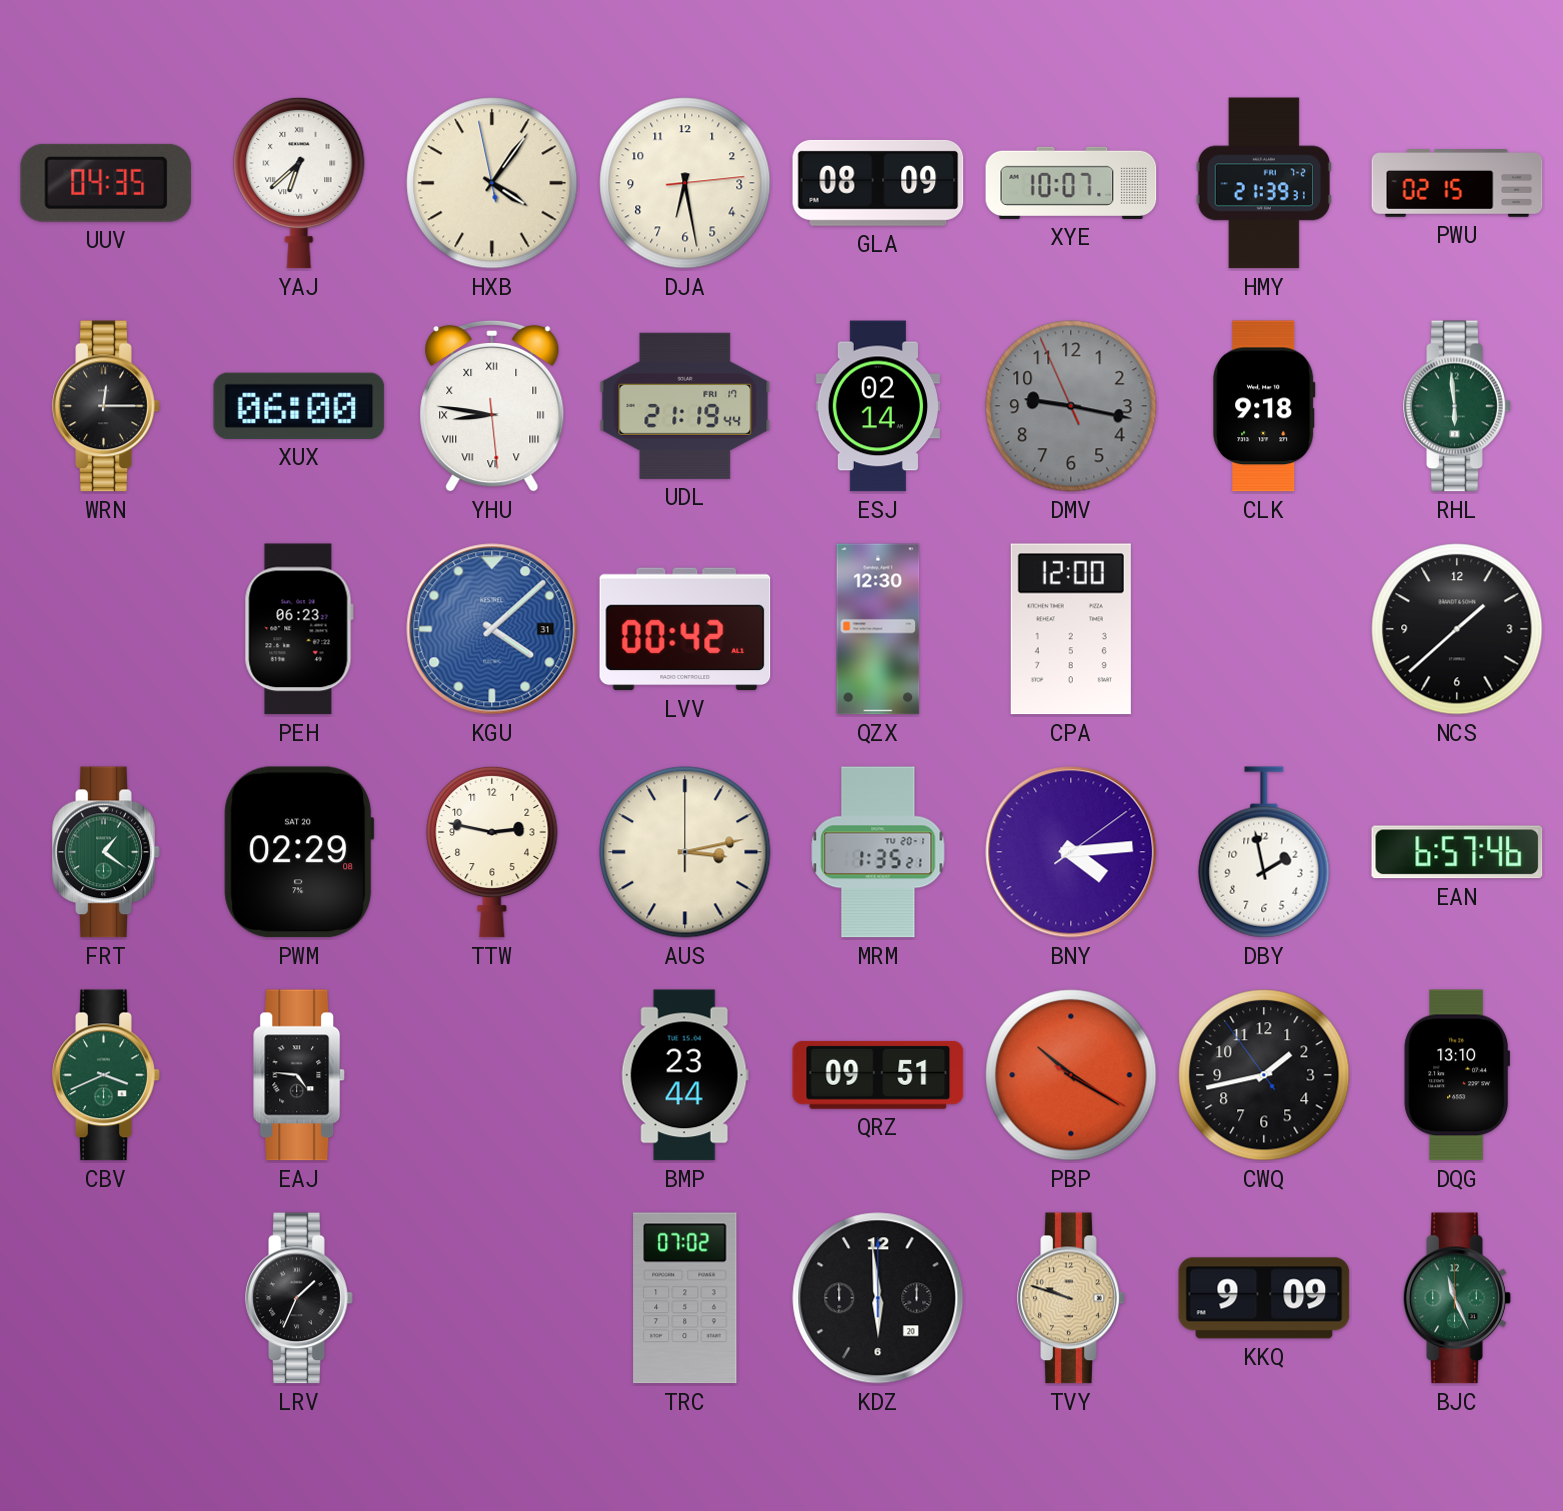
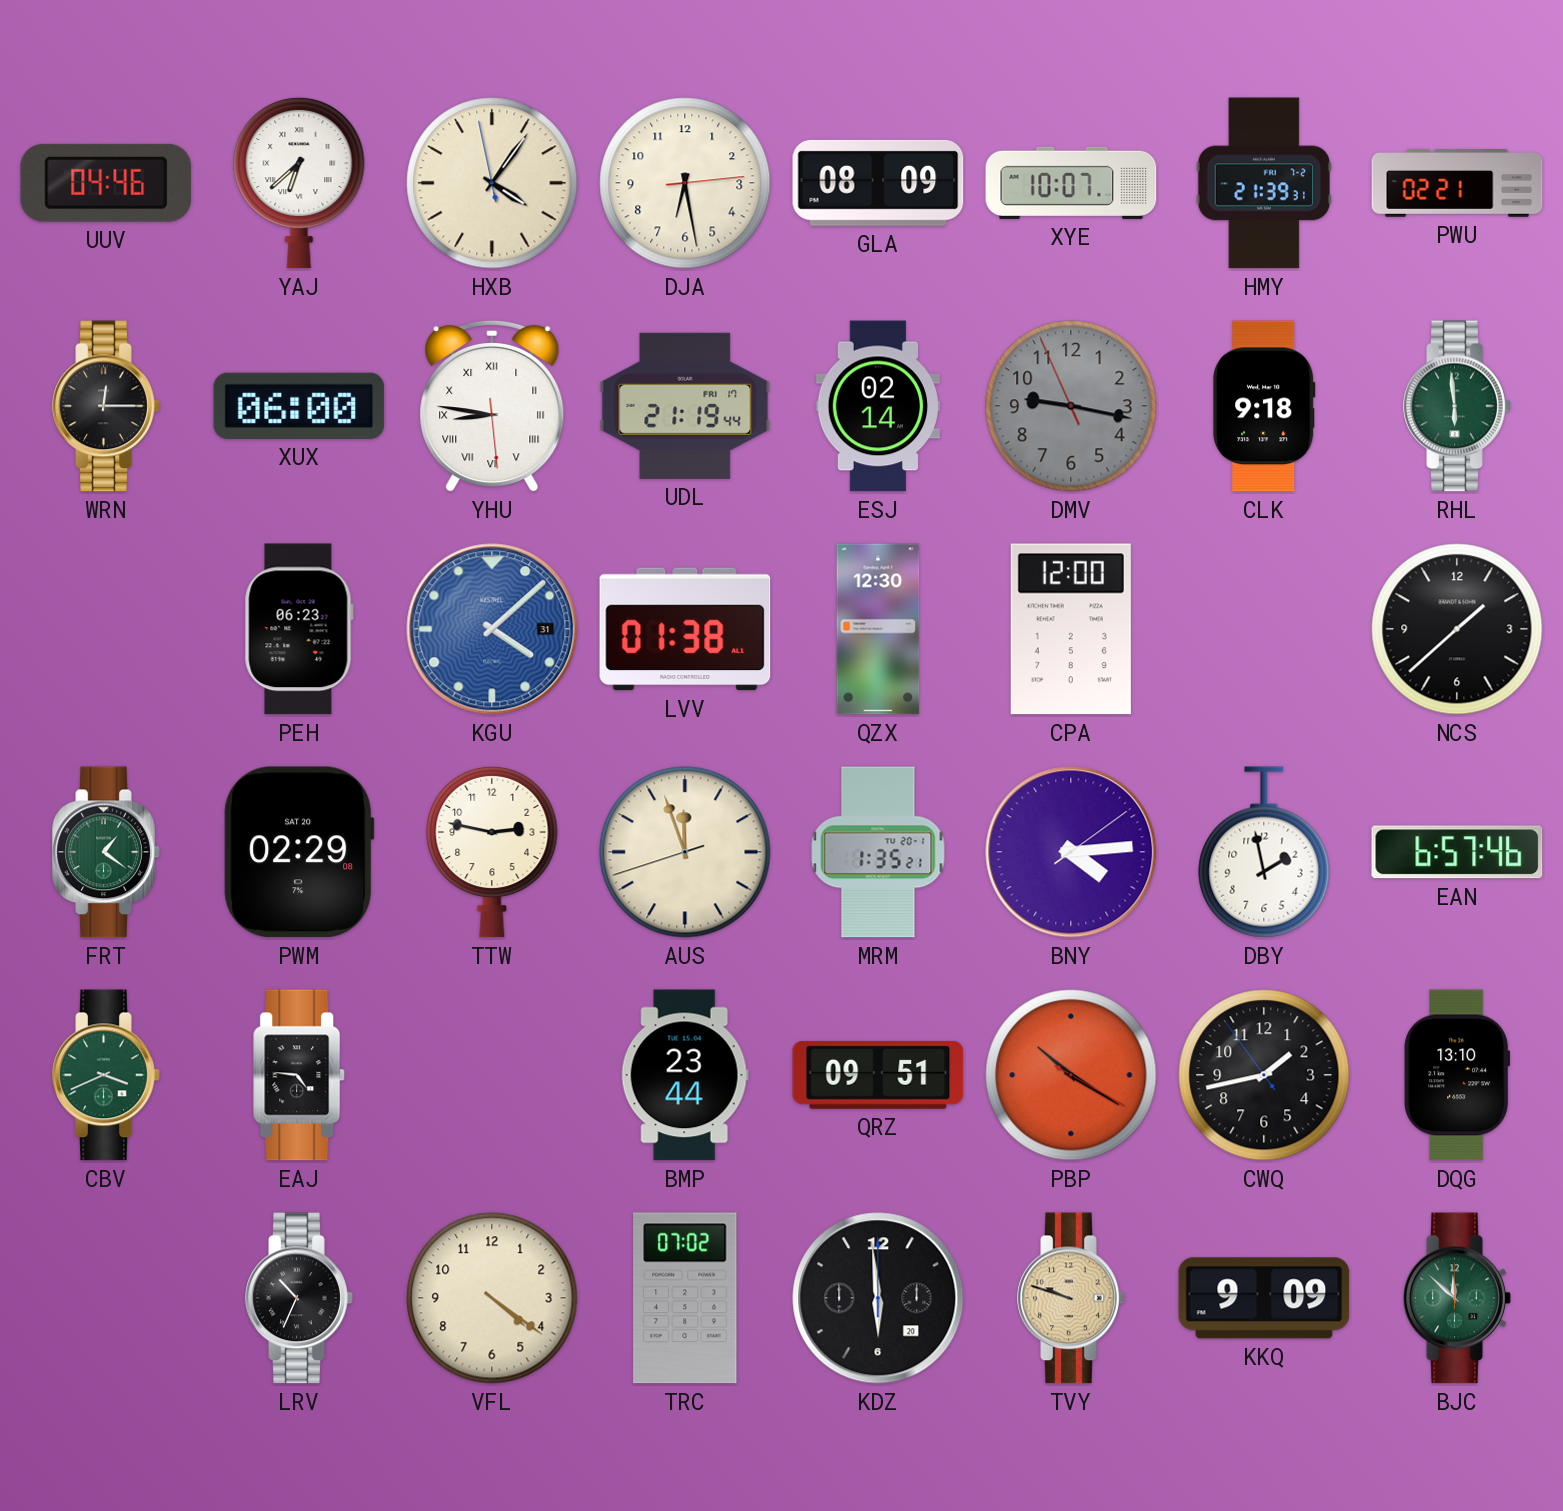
UUV: 04:35 -> 04:46 (106, 183)
PWU: 02:15 -> 02:21 (1457, 183)
LVV: 00:42 -> 01:38 (685, 629)
AUS: 3:13 -> 11:56 (685, 852)
LRV: 1:34 -> 10:34 (299, 1298)
VFL: none -> 4:21 (492, 1298)
BJC: 11:26 -> 11:52 (1457, 1298)
